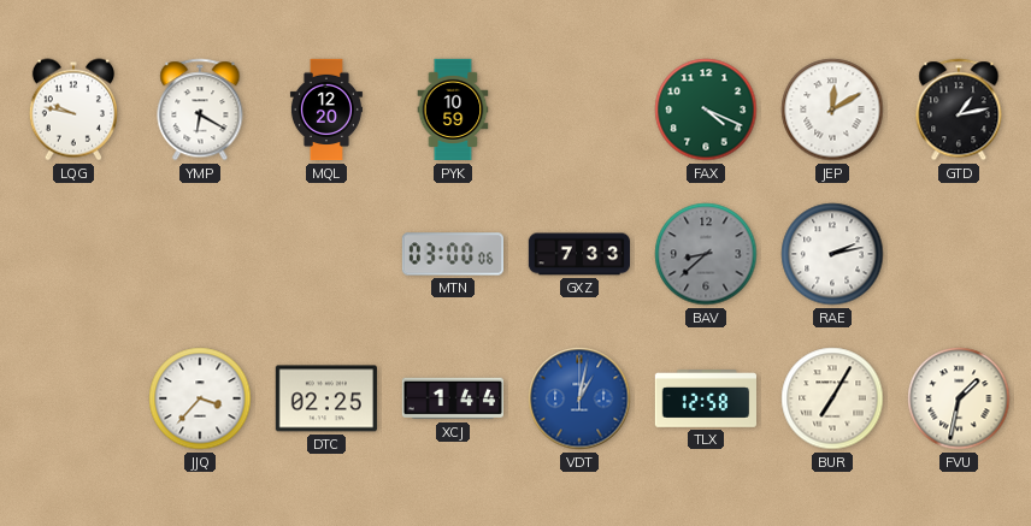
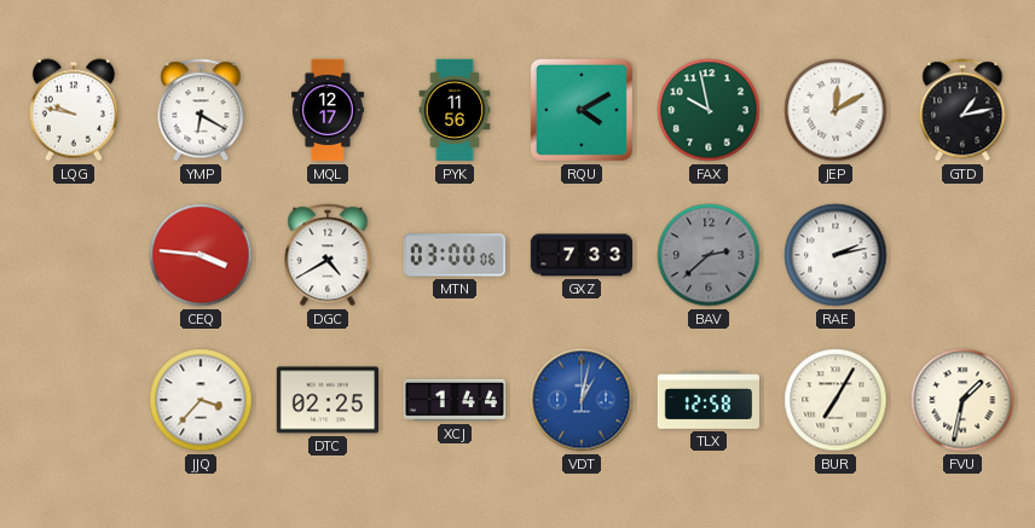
MQL: 12:20 -> 12:17 (328, 110)
PYK: 10:59 -> 11:56 (455, 110)
RQU: none -> 4:10 (582, 110)
FAX: 4:19 -> 9:58 (709, 110)
CEQ: none -> 3:46 (201, 255)
DGC: none -> 4:40 (328, 255)
BAV: 8:38 -> 2:38 (709, 255)
